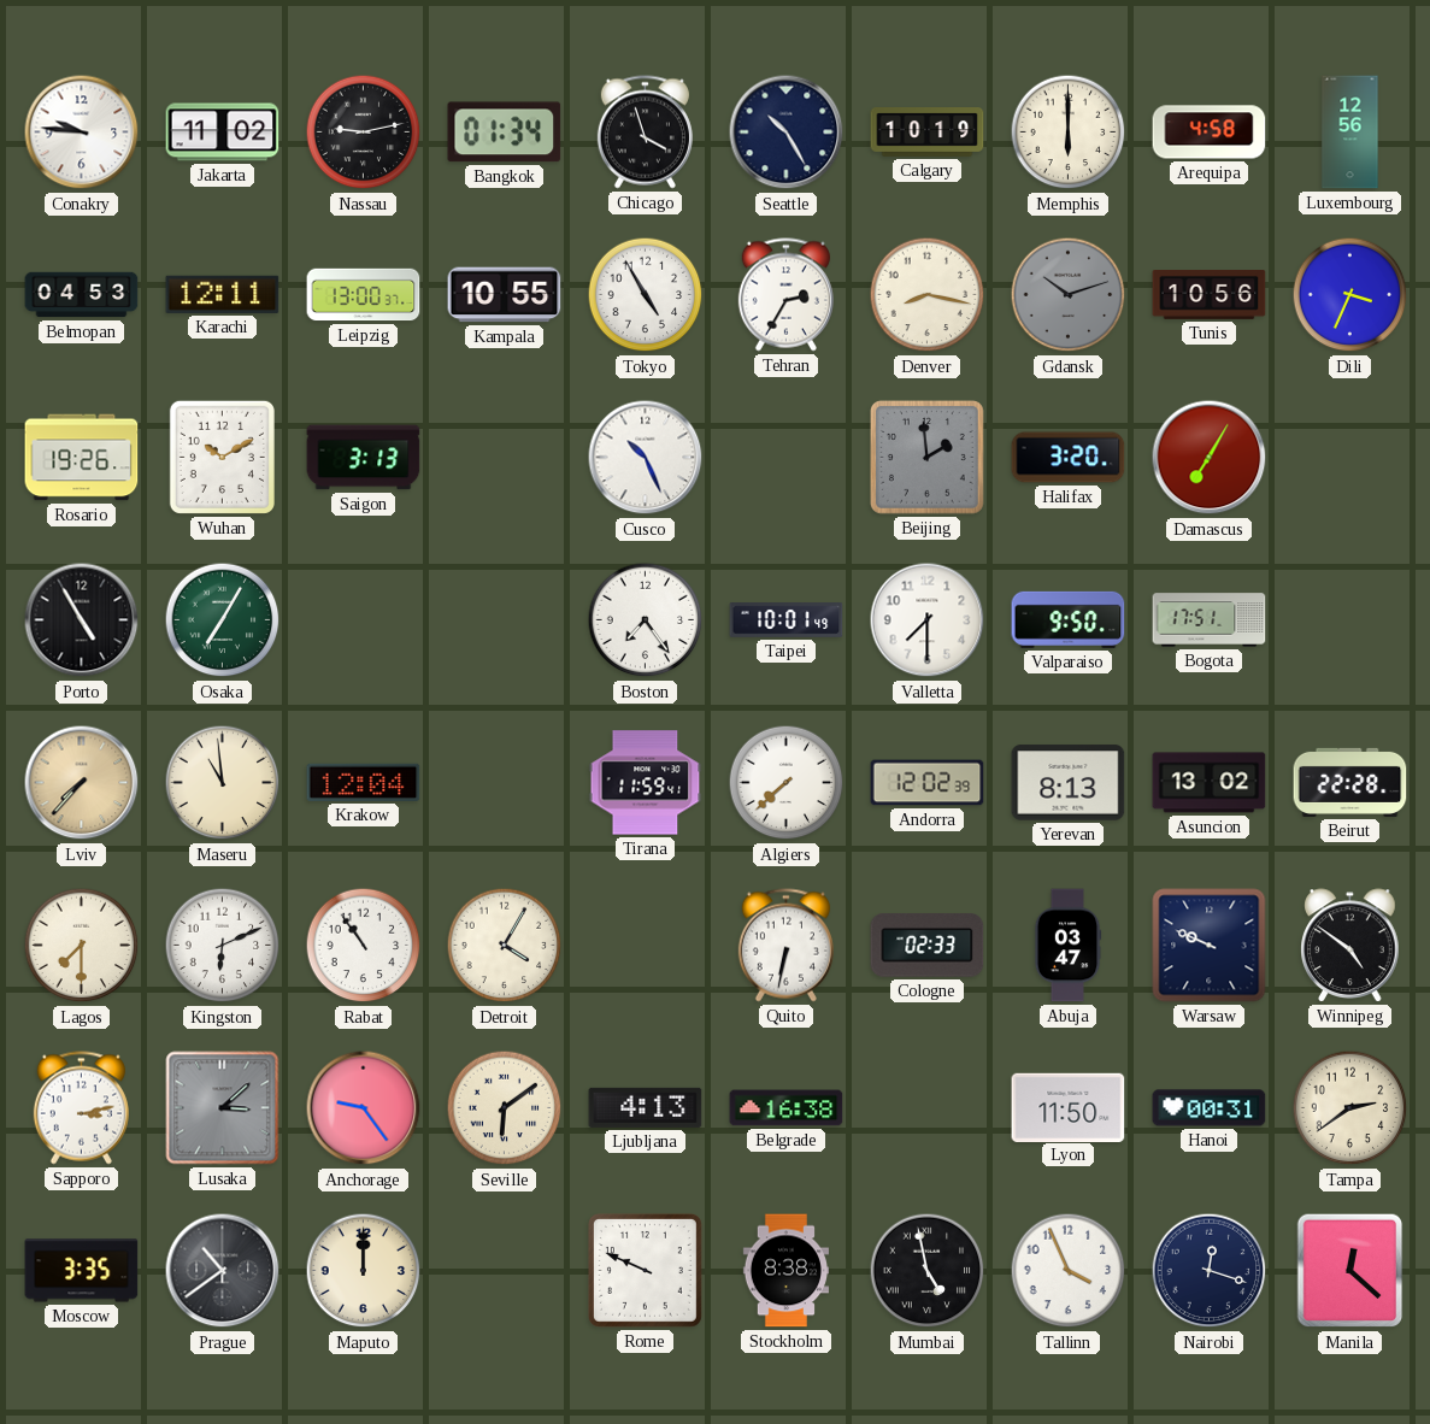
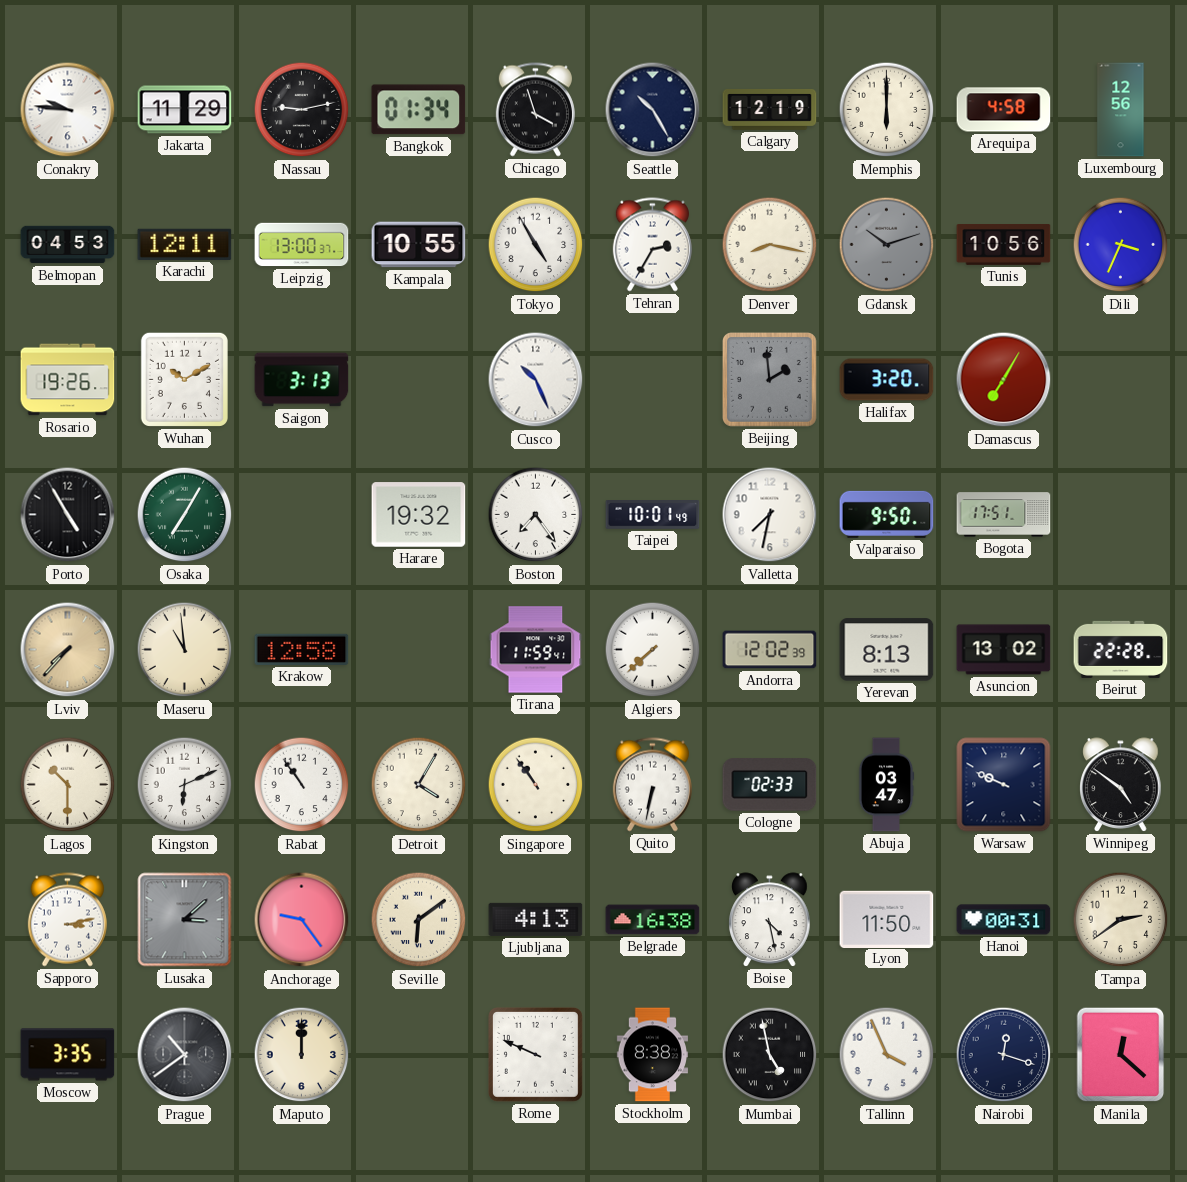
Jakarta: 11:02 -> 11:29 (185, 110)
Calgary: 10:19 -> 12:19 (770, 110)
Harare: none -> 19:32 (419, 515)
Valletta: 7:30 -> 7:32 (770, 515)
Krakow: 12:04 -> 12:58 (302, 649)
Lagos: 7:30 -> 10:30 (68, 785)
Singapore: none -> 10:54 (536, 785)
Boise: none -> 4:28 (770, 920)
